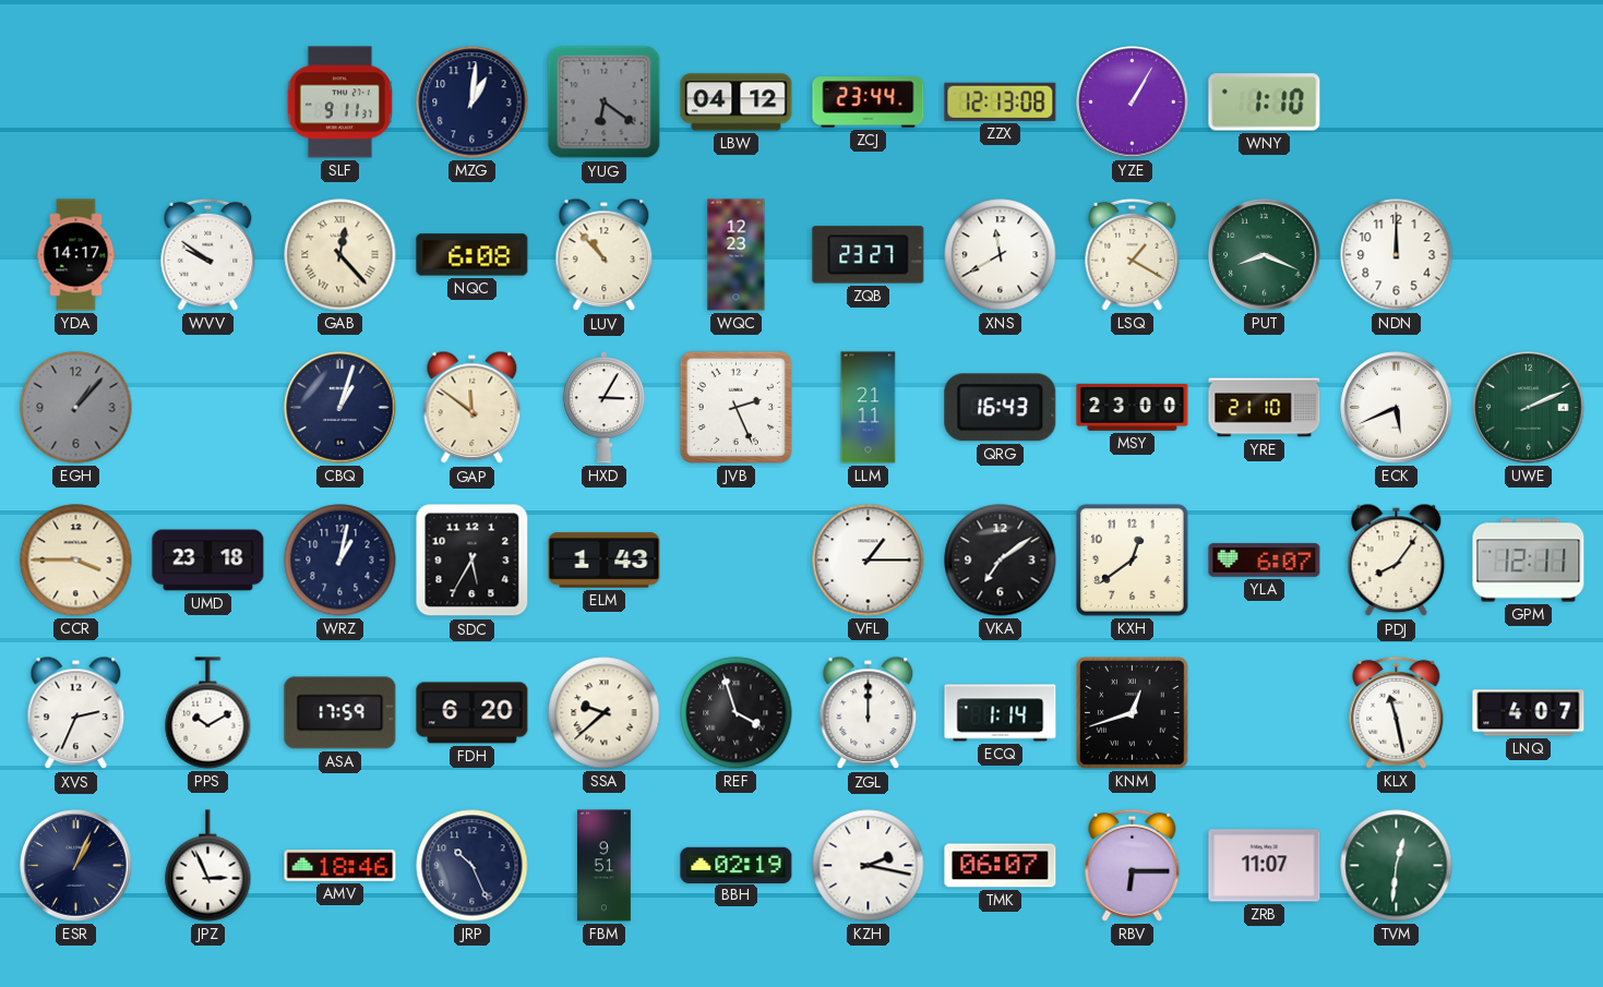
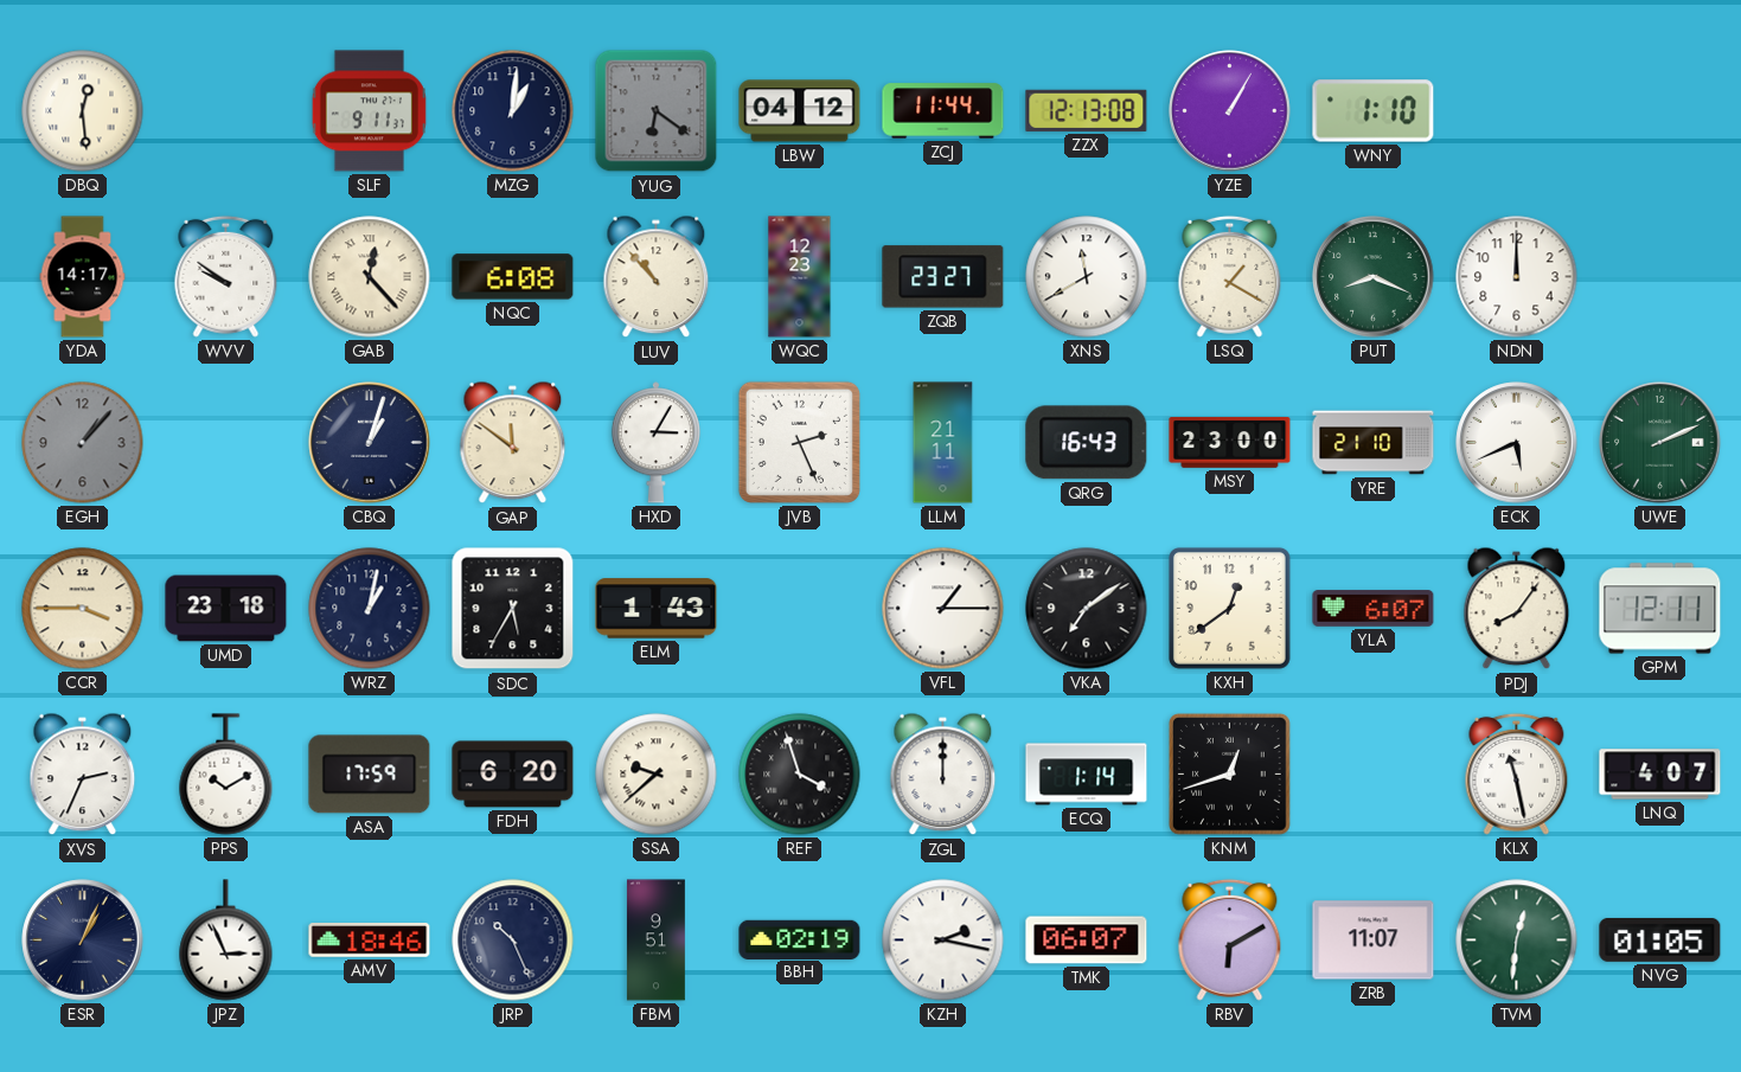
DBQ: none -> 12:29 (83, 111)
ZCJ: 23:44 -> 11:44 (943, 111)
RBV: 6:15 -> 6:10 (1230, 939)
NVG: none -> 01:05 (1660, 939)
